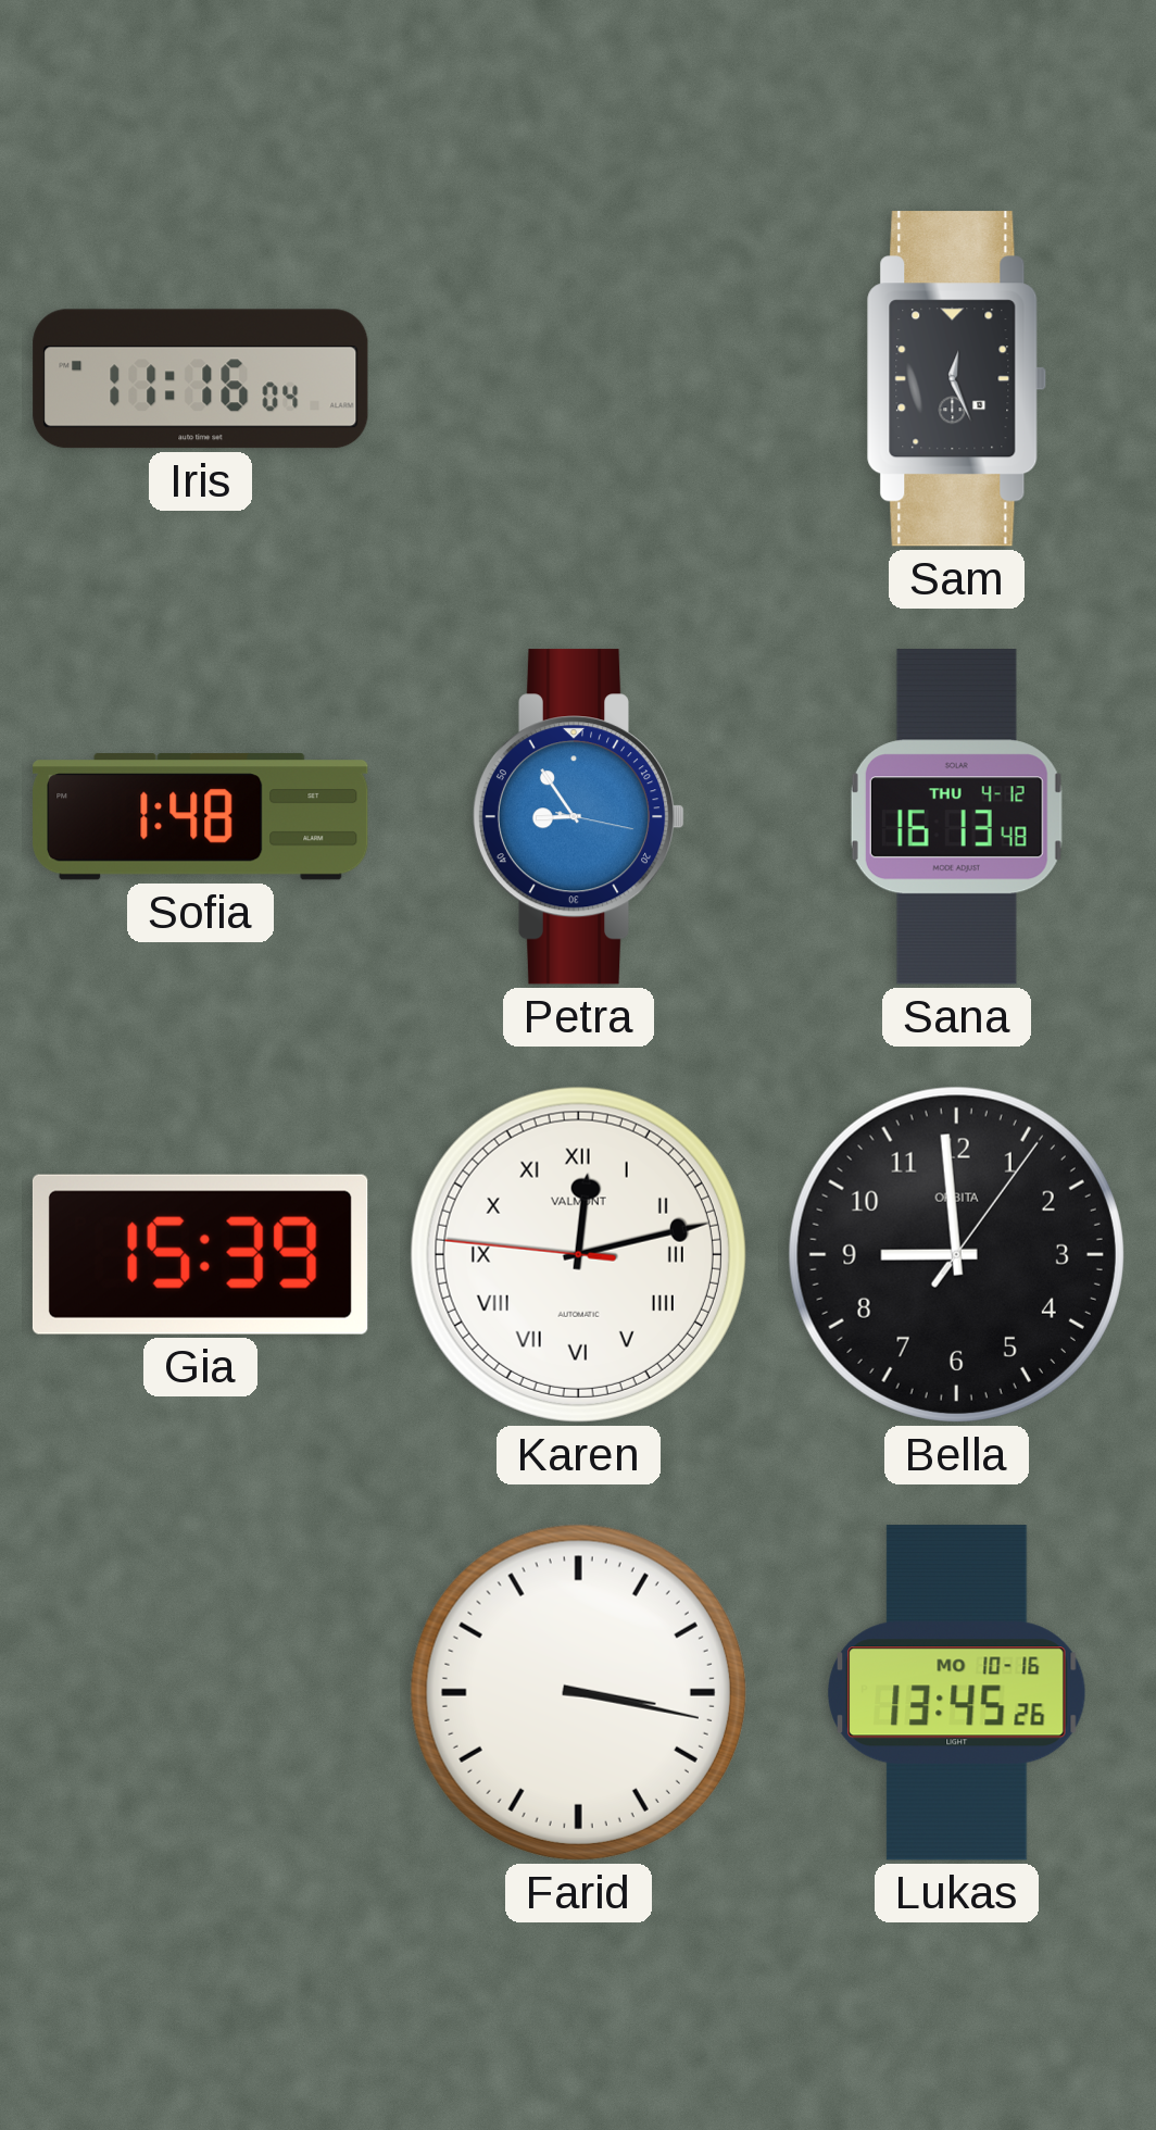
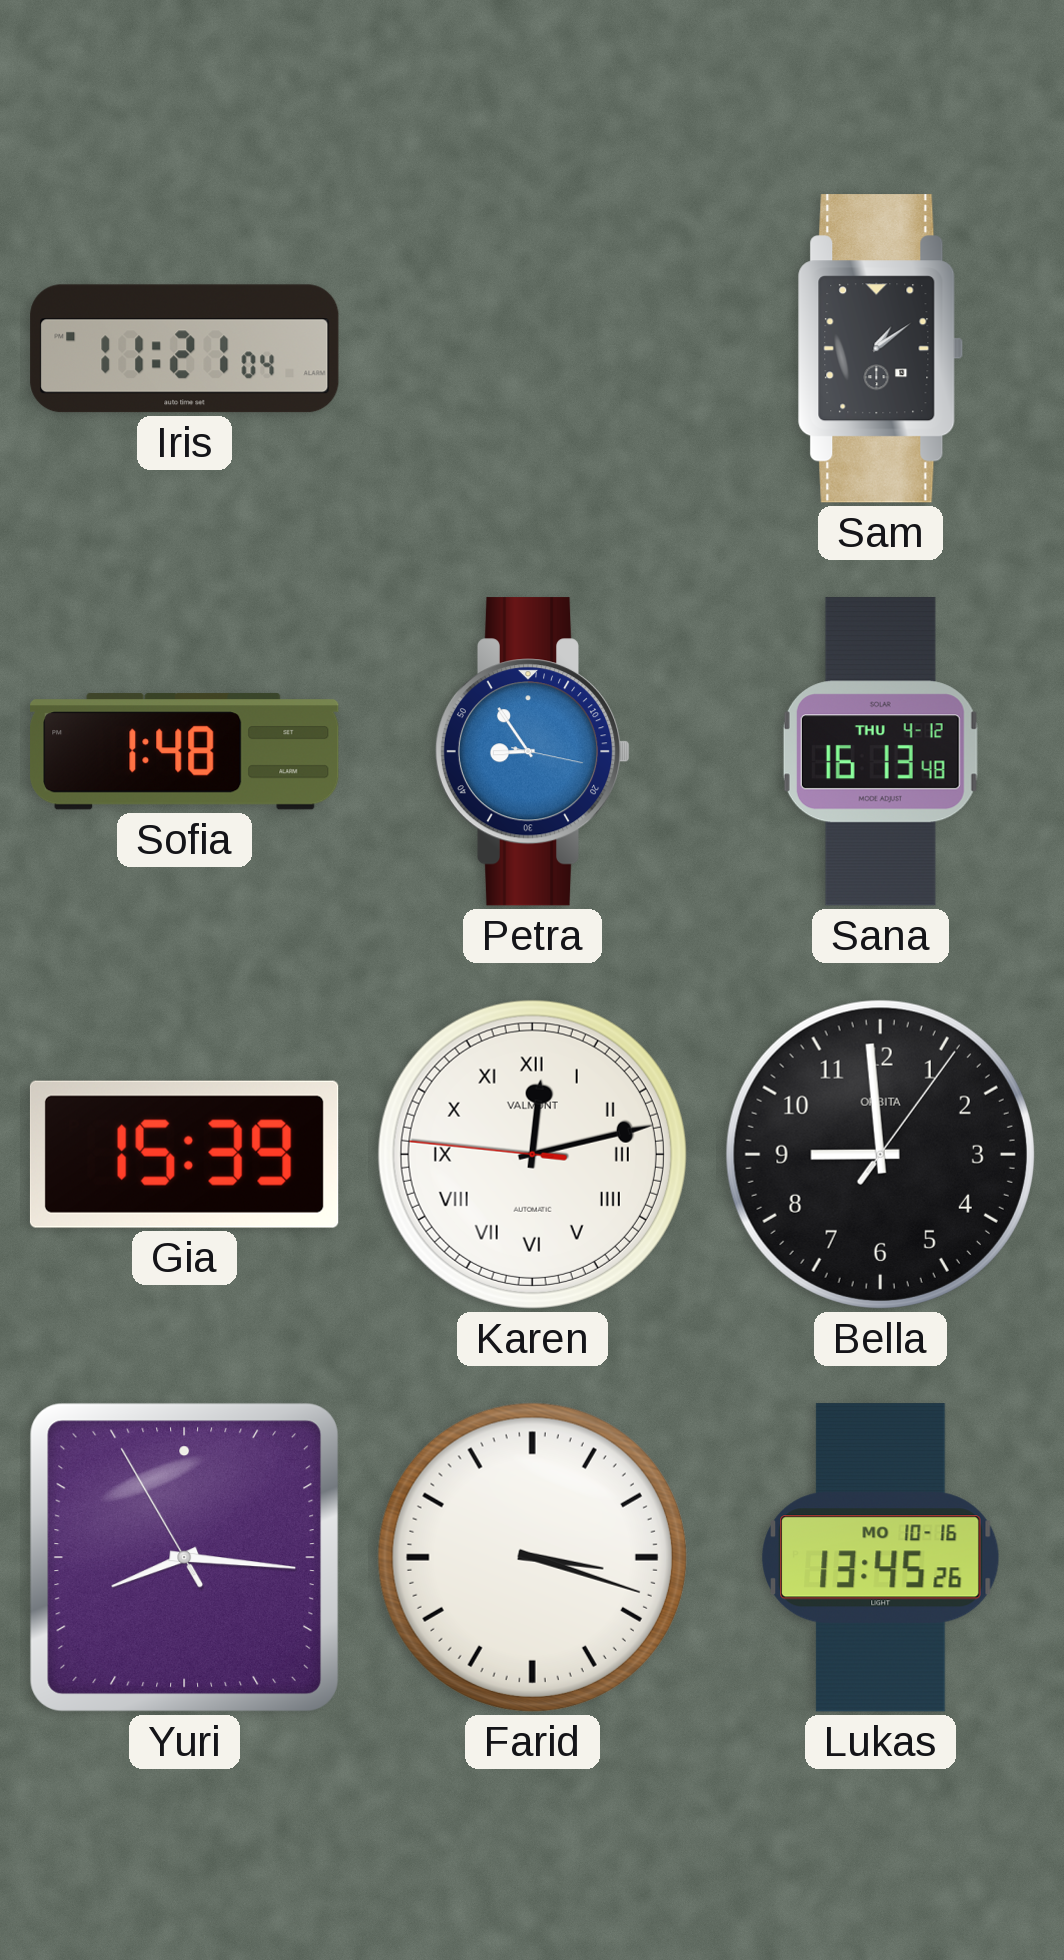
Iris: 11:16 -> 11:21 (185, 349)
Sam: 12:26 -> 1:09 (881, 349)
Yuri: none -> 8:15 (184, 1557)
Farid: 3:17 -> 3:18 (532, 1557)
